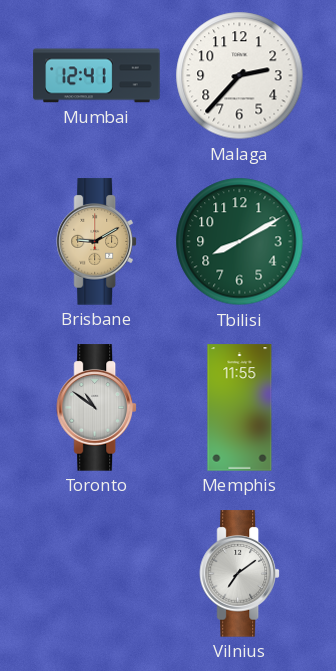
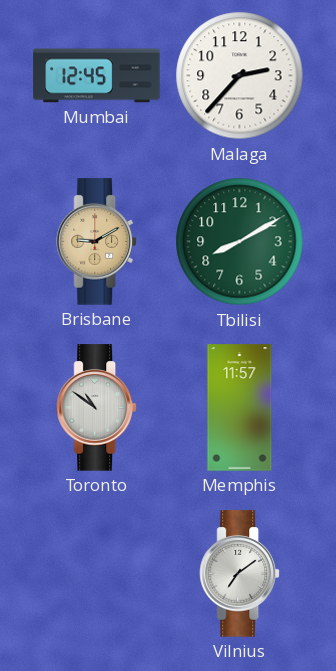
Mumbai: 12:41 -> 12:45 (97, 76)
Memphis: 11:55 -> 11:57 (240, 408)
